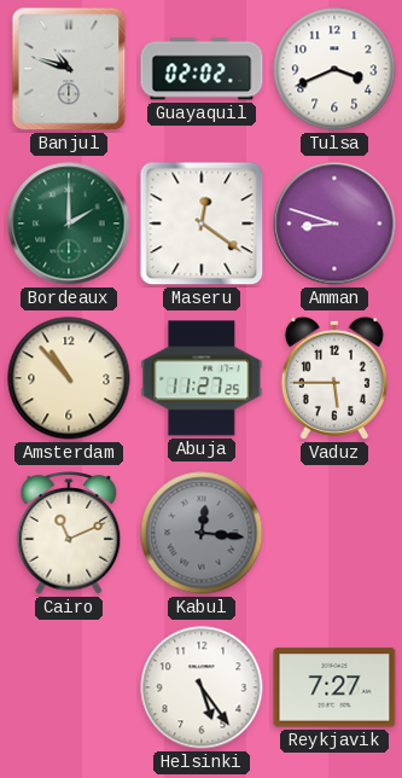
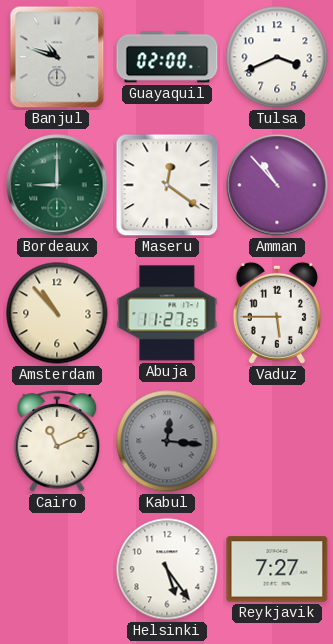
Guayaquil: 02:02 -> 02:00 (167, 57)
Bordeaux: 2:00 -> 9:00 (57, 185)
Amman: 8:48 -> 10:53 (277, 185)
